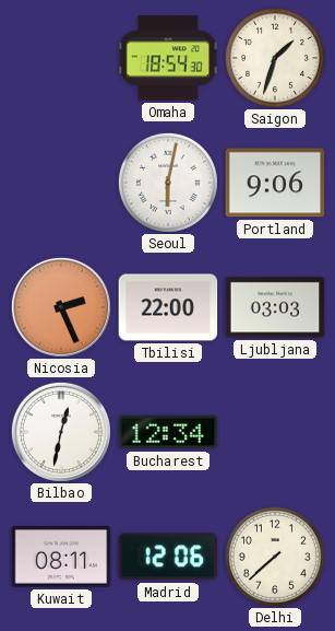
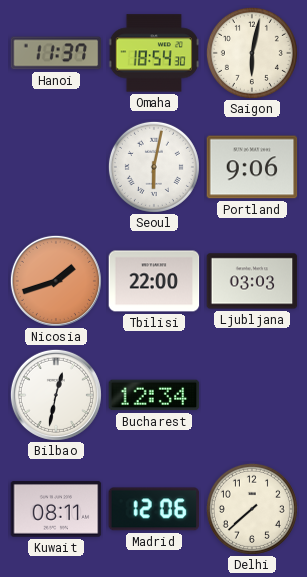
Hanoi: none -> 11:37 (56, 53)
Saigon: 1:33 -> 6:02 (252, 53)
Nicosia: 2:26 -> 1:42 (56, 281)
